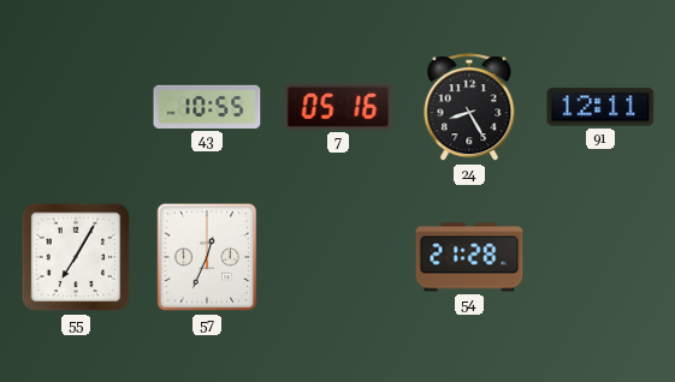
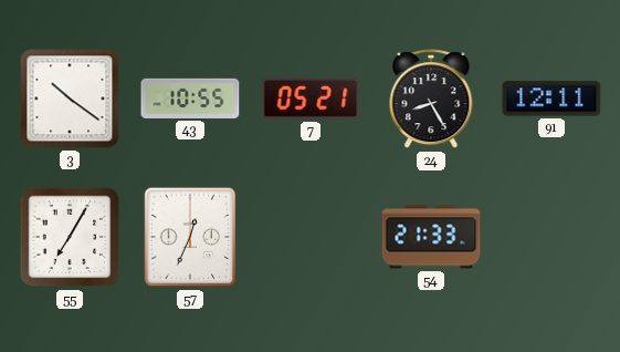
3: none -> 10:21 (70, 99)
7: 05:16 -> 05:21 (311, 99)
54: 21:28 -> 21:33 (431, 237)
